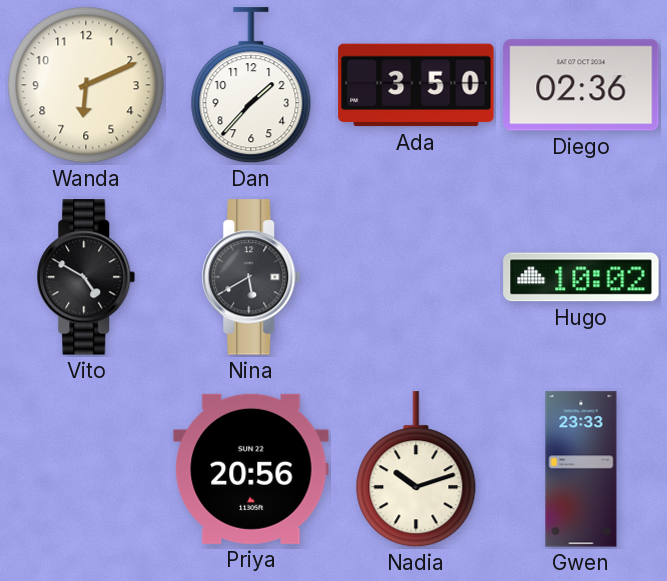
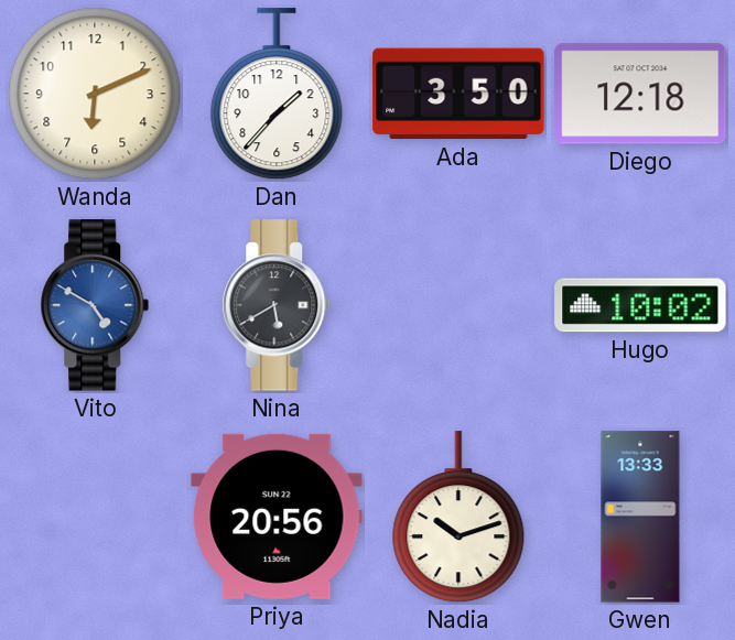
Diego: 02:36 -> 12:18 (640, 94)
Vito dial: black -> blue (95, 305)
Gwen: 23:33 -> 13:33 (640, 517)
